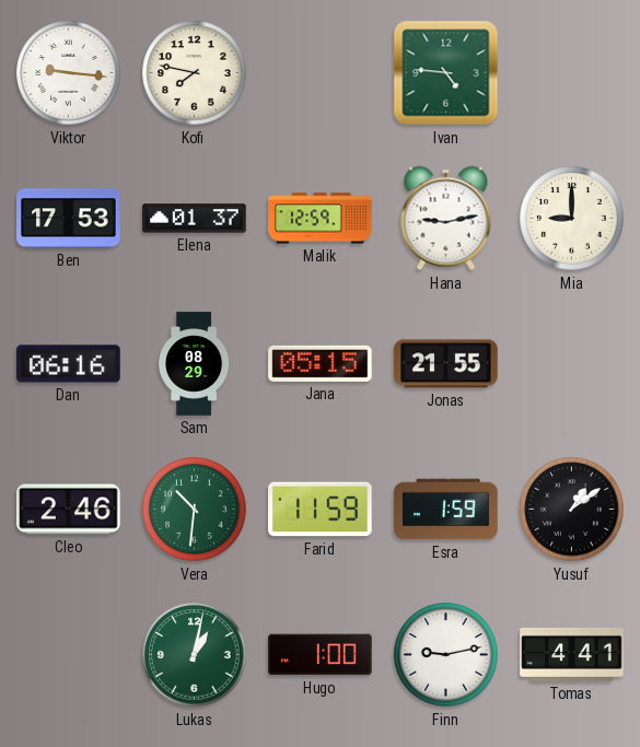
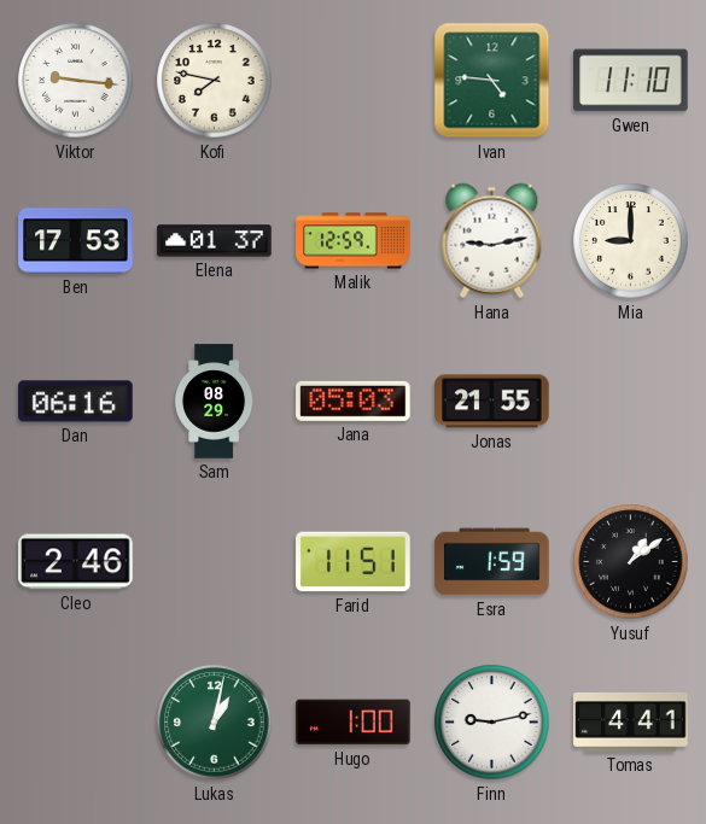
Gwen: none -> 11:10 (631, 81)
Jana: 05:15 -> 05:03 (354, 401)
Vera: 10:31 -> none (195, 510)
Farid: 11:59 -> 11:51 (354, 562)
